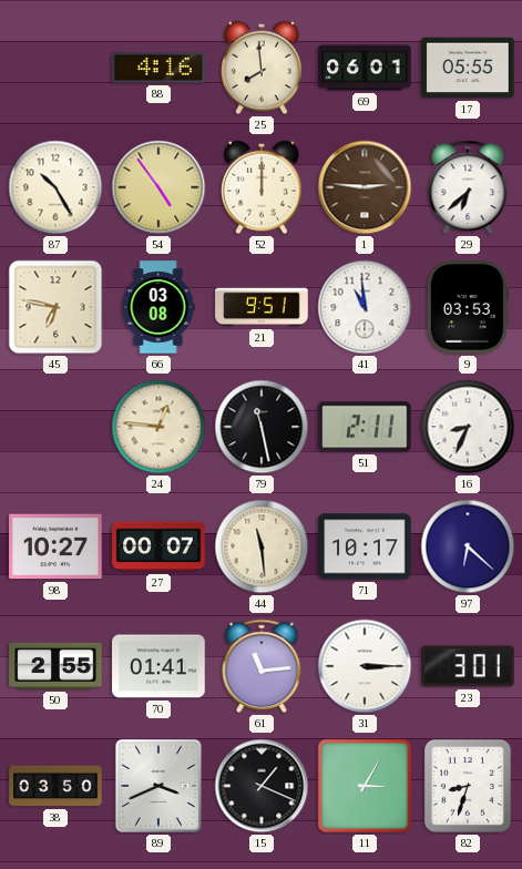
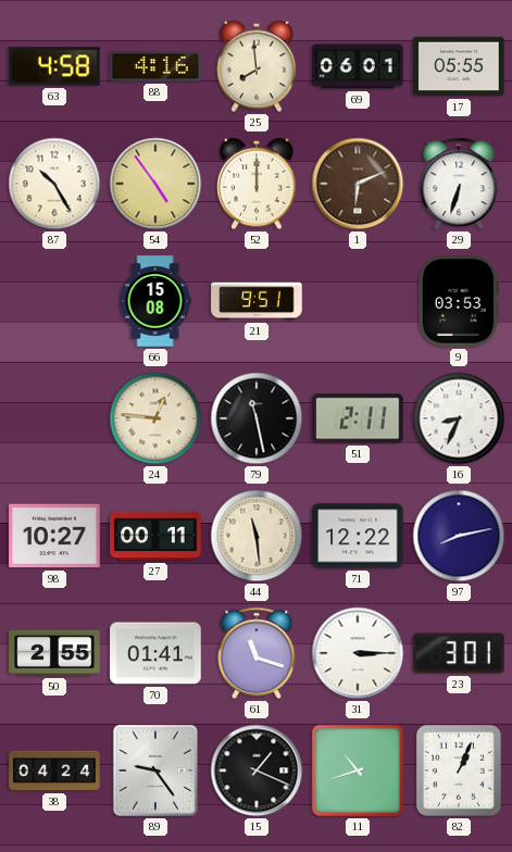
63: none -> 4:58 (54, 66)
1: 2:46 -> 6:11 (358, 184)
29: 6:38 -> 6:33 (459, 184)
45: 6:47 -> none (55, 307)
66: 03:08 -> 15:08 (155, 301)
41: 10:59 -> none (365, 307)
27: 00:07 -> 00:11 (155, 536)
71: 10:17 -> 12:22 (358, 536)
97: 6:22 -> 8:13 (459, 536)
61: 11:14 -> 11:18 (257, 653)
38: 03:50 -> 04:24 (54, 770)
89: 3:41 -> 9:24 (155, 770)
11: 3:05 -> 10:42 (358, 770)
82: 8:33 -> 1:04 (459, 770)
